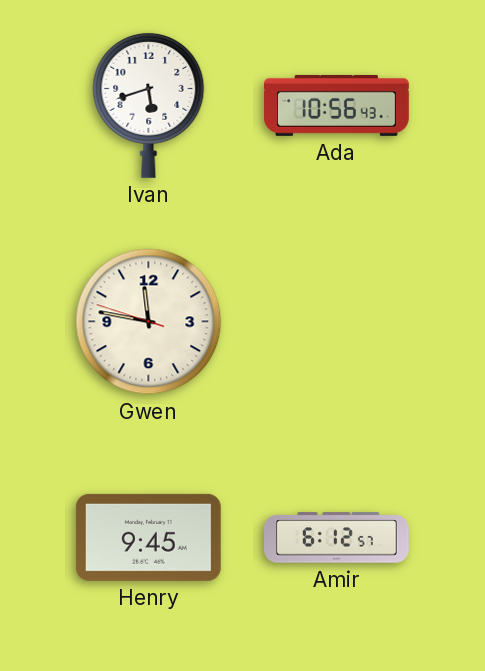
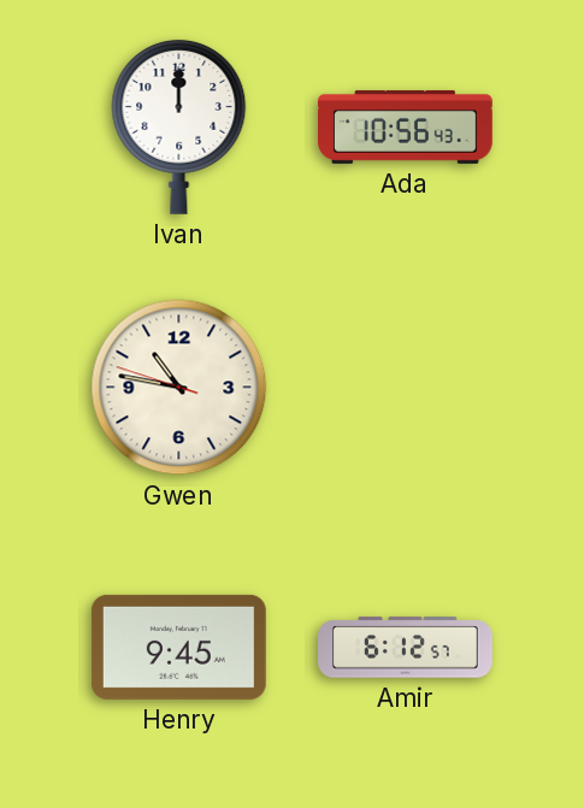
Ivan: 5:42 -> 12:00 (179, 126)
Gwen: 11:46 -> 10:46 (179, 388)
